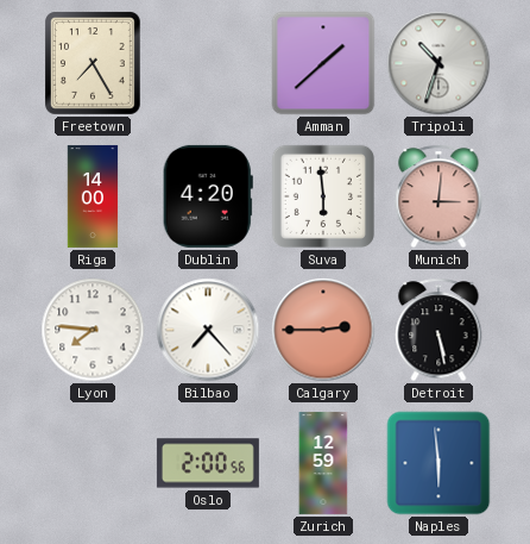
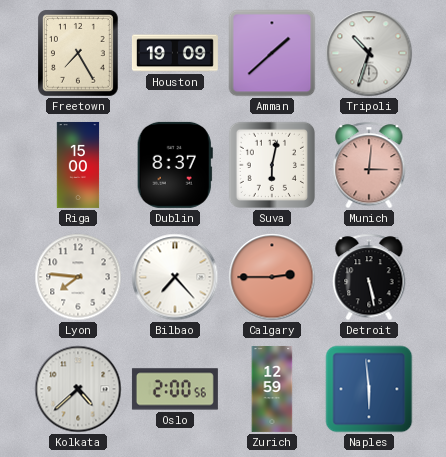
Houston: none -> 19:09 (175, 53)
Riga: 14:00 -> 15:00 (78, 165)
Dublin: 4:20 -> 8:37 (175, 165)
Suva: 5:59 -> 6:02 (272, 165)
Kolkata: none -> 4:38 (78, 389)
